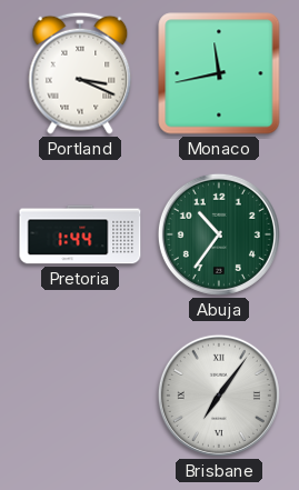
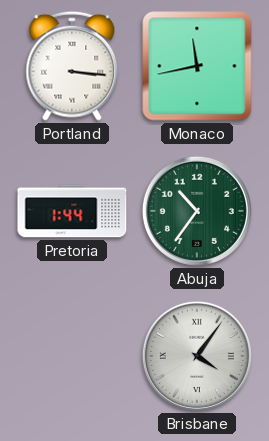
Portland: 3:19 -> 3:16 (72, 66)
Brisbane: 7:06 -> 4:06 (197, 356)
